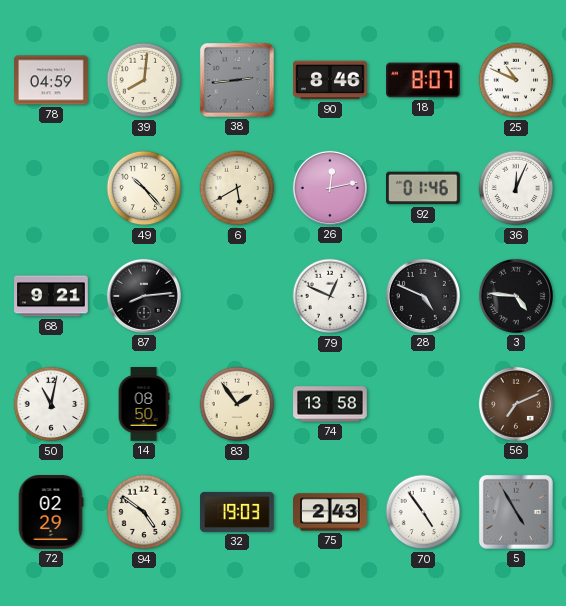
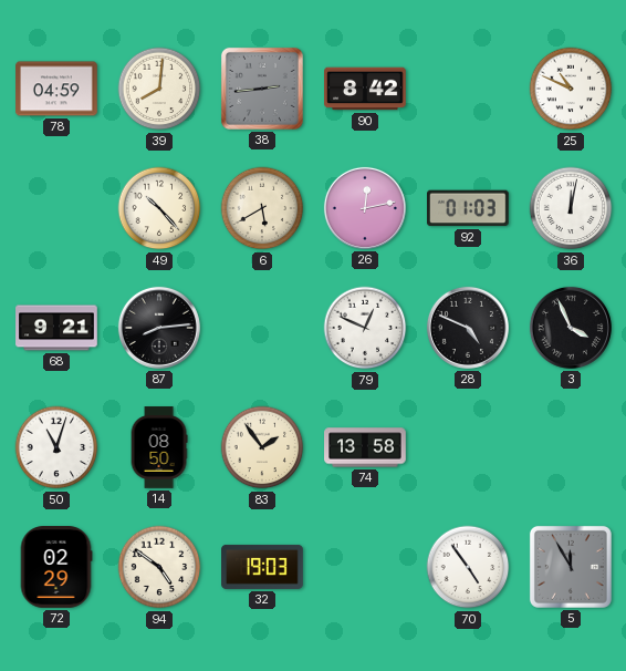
90: 8:46 -> 8:42 (365, 89)
18: 8:07 -> none (424, 80)
92: 01:46 -> 01:03 (469, 208)
36: 12:04 -> 12:02 (571, 208)
3: 4:46 -> 3:56 (571, 328)
50: 11:02 -> 11:03 (56, 447)
56: 7:11 -> none (516, 404)
75: 2:43 -> none (330, 512)
5: 4:55 -> 11:55 (571, 567)
